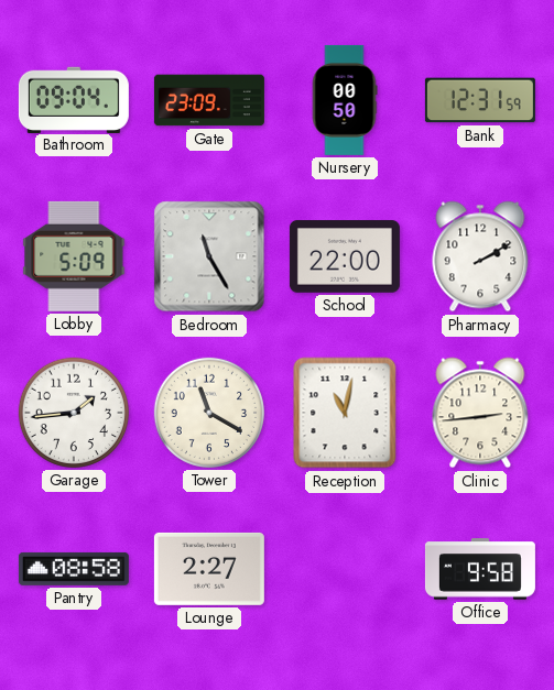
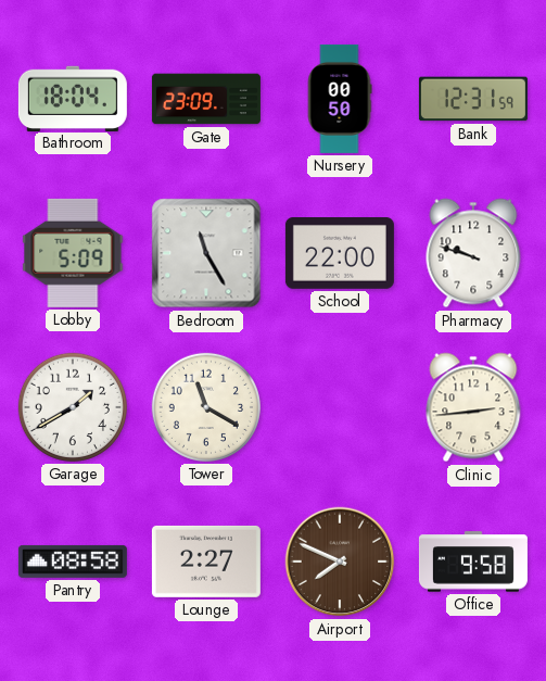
Bathroom: 09:04 -> 18:04 (73, 98)
Pharmacy: 2:10 -> 9:48 (473, 253)
Garage: 1:44 -> 1:40 (73, 407)
Reception: 11:02 -> none (345, 413)
Airport: none -> 7:49 (340, 562)
